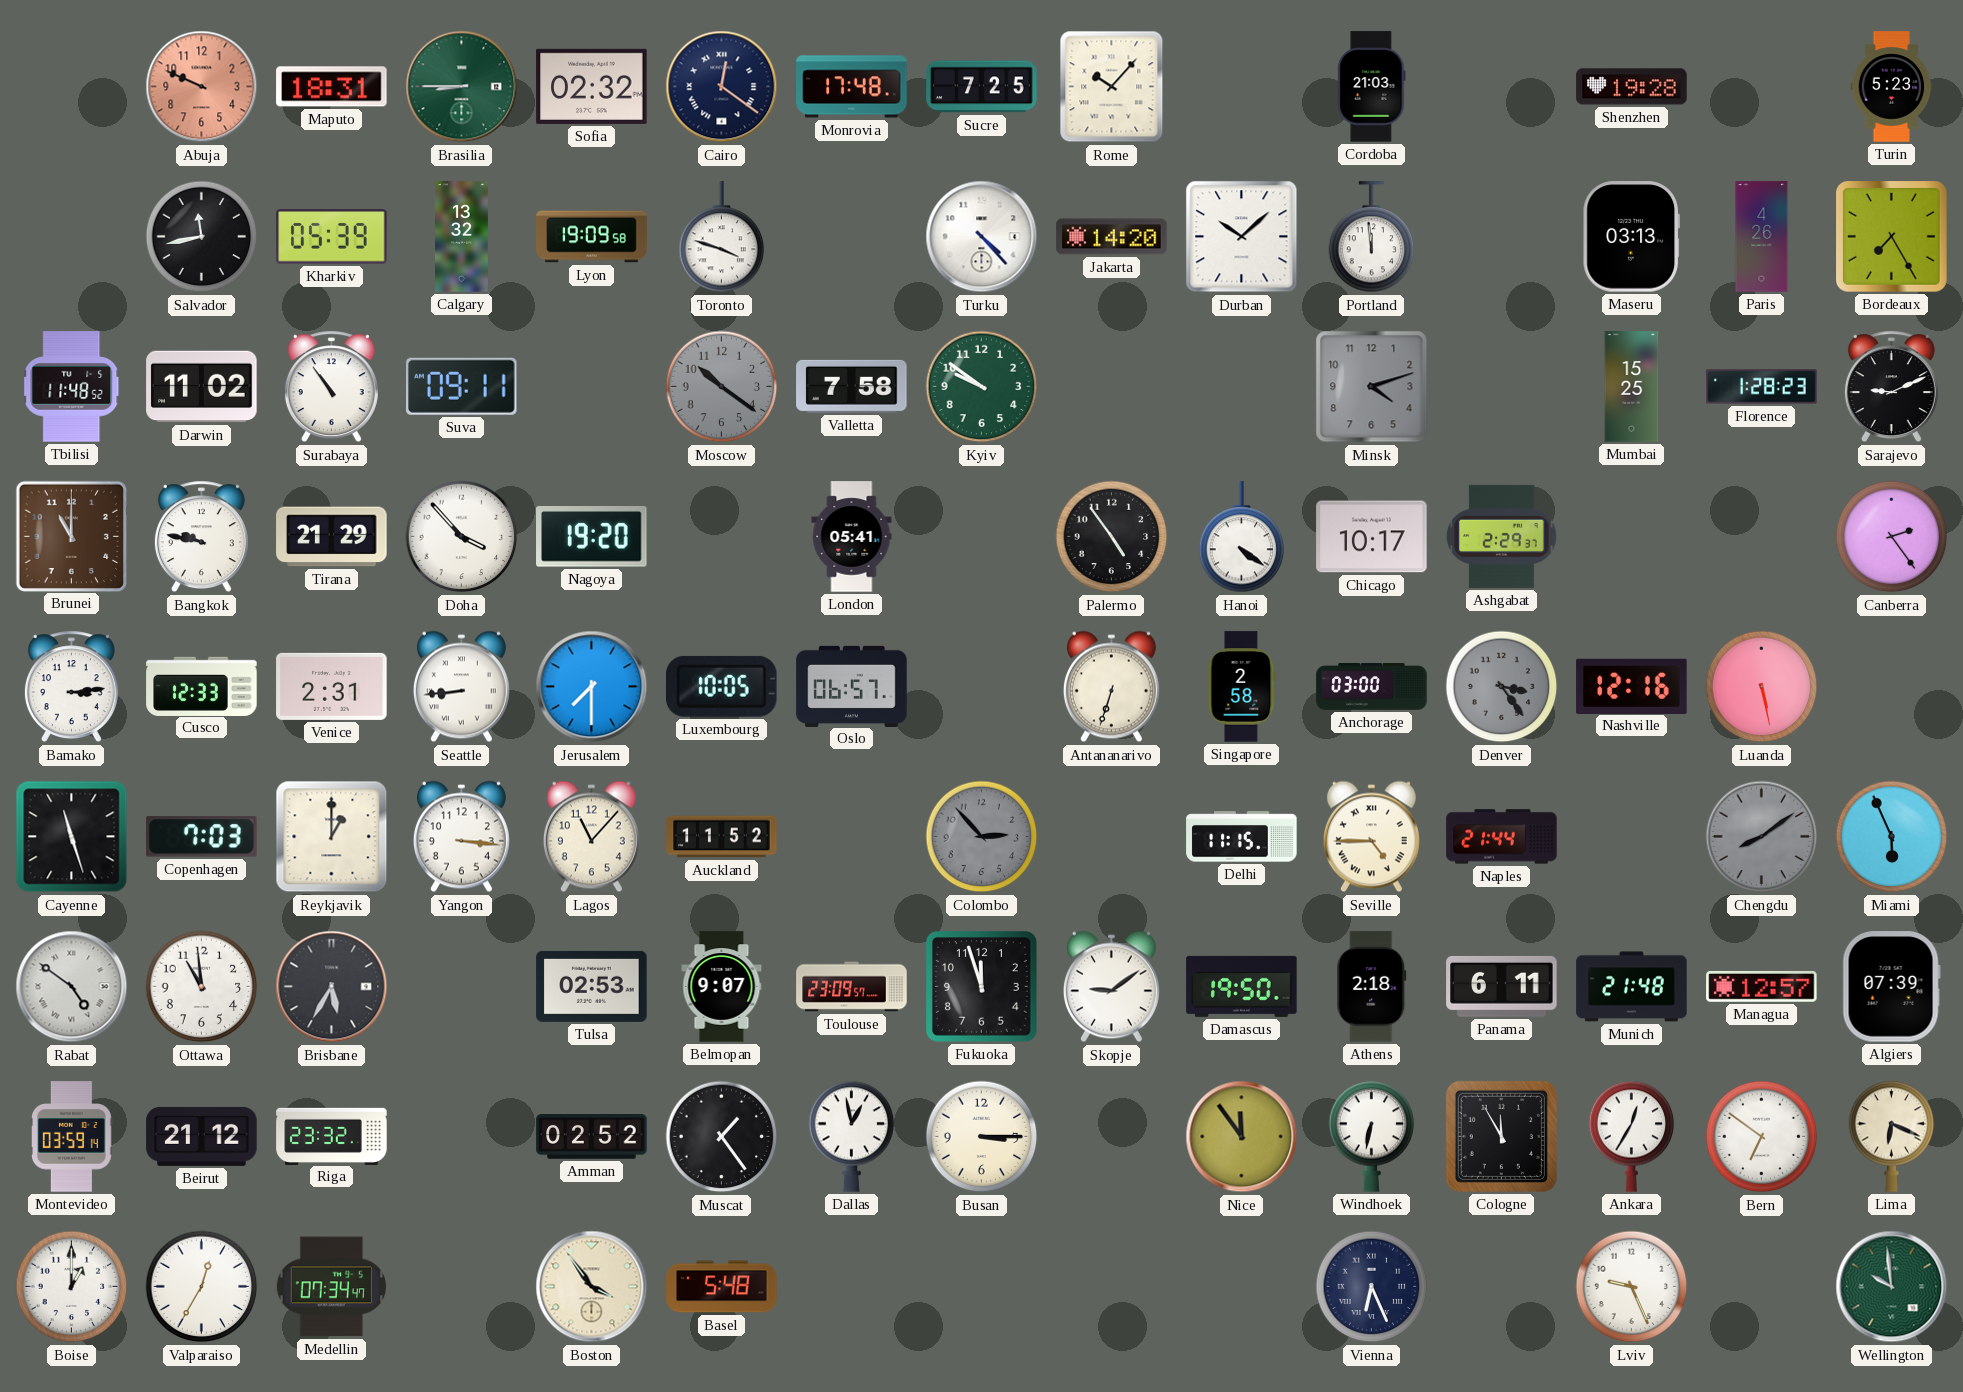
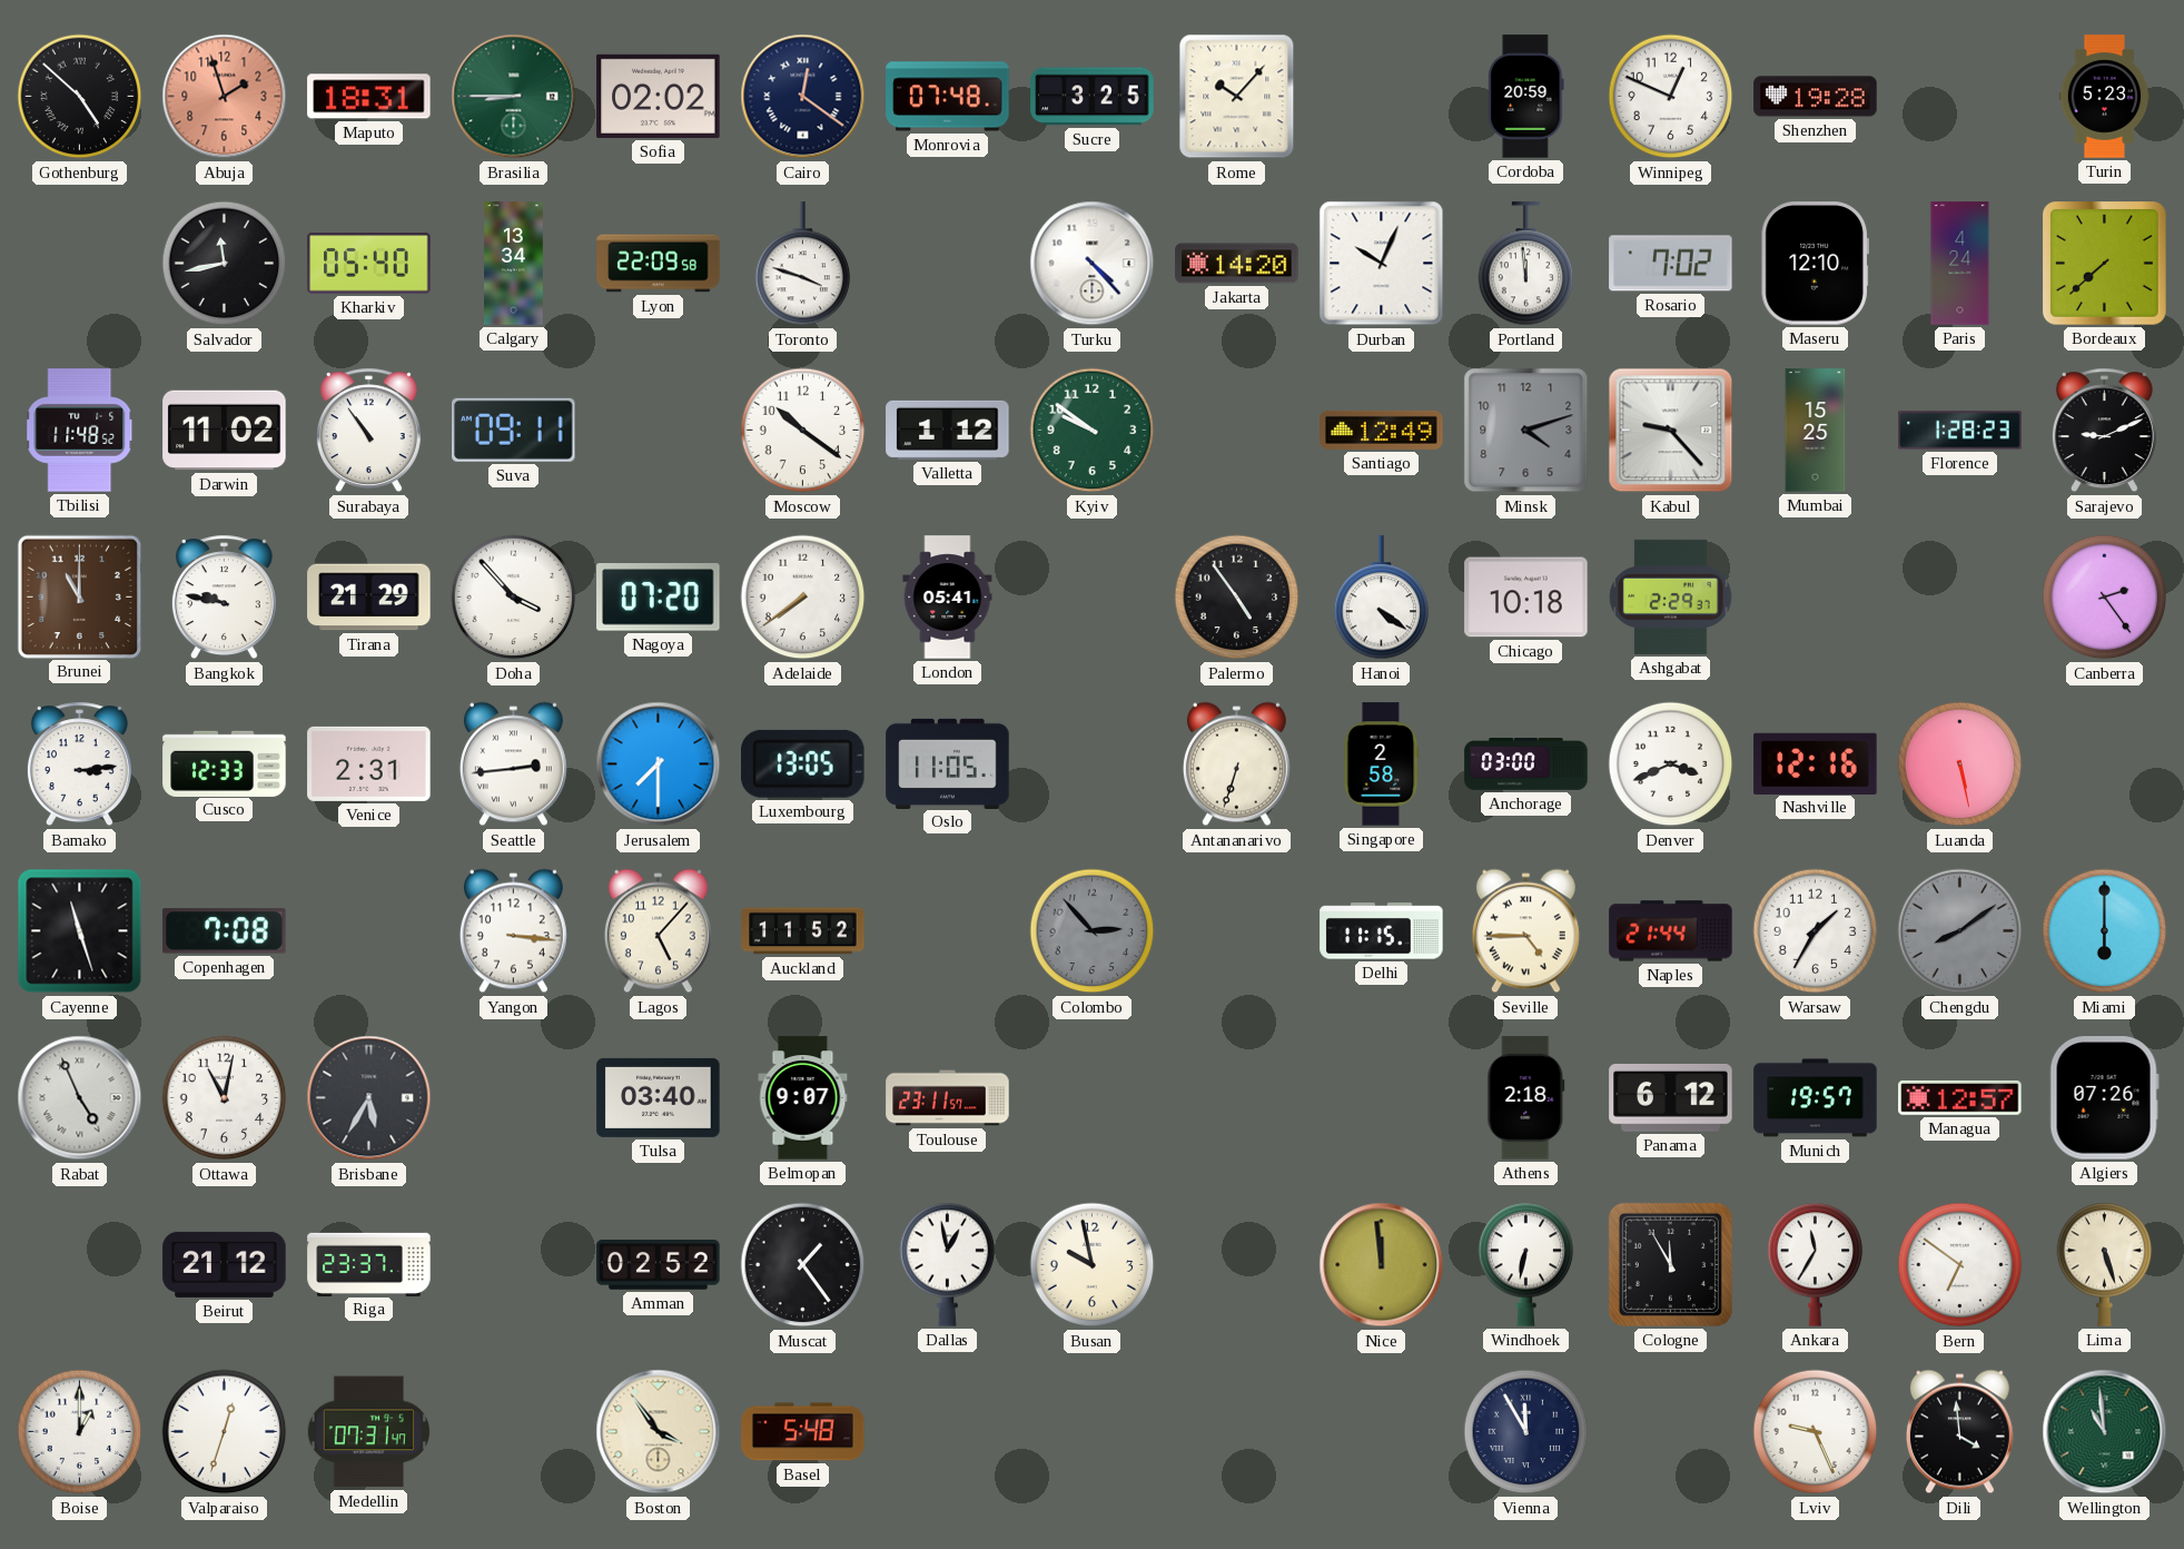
Gothenburg: none -> 4:52 (80, 97)
Abuja: 9:49 -> 1:57 (225, 97)
Sofia: 02:32 -> 02:02 (659, 96)
Monrovia: 17:48 -> 07:48 (948, 97)
Sucre: 7:25 -> 3:25 (1093, 97)
Cordoba: 21:03 -> 20:59 (1526, 97)
Winnipeg: none -> 12:49 (1671, 97)
Kharkiv: 05:39 -> 05:40 (369, 264)
Calgary: 13:32 -> 13:34 (514, 264)
Lyon: 19:09 -> 22:09 (659, 264)
Durban: 10:08 -> 10:04 (1382, 264)
Rosario: none -> 7:02 (1671, 264)
Maseru: 03:13 -> 12:10 (1815, 264)
Paris: 4:26 -> 4:24 (1960, 264)
Bordeaux: 7:25 -> 7:38 (2105, 264)
Moscow dial: grey -> white (803, 431)
Valletta: 7:58 -> 1:12 (948, 430)
Santiago: none -> 12:49 (1382, 430)
Kabul: none -> 9:23 (1671, 431)
Nagoya: 19:20 -> 07:20 (659, 598)
Adelaide: none -> 7:39 (803, 598)
Chicago: 10:17 -> 10:18 (1526, 598)
Seattle: 8:44 -> 2:44 (513, 764)
Luxembourg: 10:05 -> 13:05 (803, 763)
Oslo: 06:57 -> 11:05 (948, 763)
Denver: 3:24 -> 3:41 (1671, 764)
Denver dial: grey -> white (1671, 764)
Copenhagen: 7:03 -> 7:08 (225, 931)
Reykjavik: 1:00 -> none (332, 837)
Lagos: 11:07 -> 5:07 (658, 931)
Warsaw: none -> 1:35 (1816, 931)
Miami: 5:56 -> 6:00 (2105, 931)
Rabat: 4:51 -> 4:56 (80, 1098)
Ottawa: 10:59 -> 11:02 (225, 1098)
Tulsa: 02:53 -> 03:40 (659, 1097)
Toulouse: 23:09 -> 23:11 (948, 1098)
Fukuoka: 11:57 -> none (982, 987)
Skopje: 9:09 -> none (1111, 987)
Damascus: 19:50 -> none (1242, 986)
Panama: 6:11 -> 6:12 (1671, 1097)
Munich: 21:48 -> 19:57 (1816, 1098)
Algiers: 07:39 -> 07:26 (2104, 1098)
Montevideo: 03:59 -> none (72, 1137)
Riga: 23:32 -> 23:37 (369, 1264)
Busan: 3:15 -> 9:58 (1093, 1265)
Nice: 11:54 -> 11:59 (1382, 1265)
Ankara: 12:35 -> 11:35 (1816, 1264)
Lima: 6:19 -> 5:27 (2105, 1264)
Valparaiso: 12:35 -> 12:33 (225, 1432)
Medellin: 07:34 -> 07:31 (368, 1432)
Vienna: 6:26 -> 11:55 (1526, 1432)
Dili: none -> 3:59 (1959, 1432)
Wellington: 9:59 -> 10:59 (2105, 1432)
